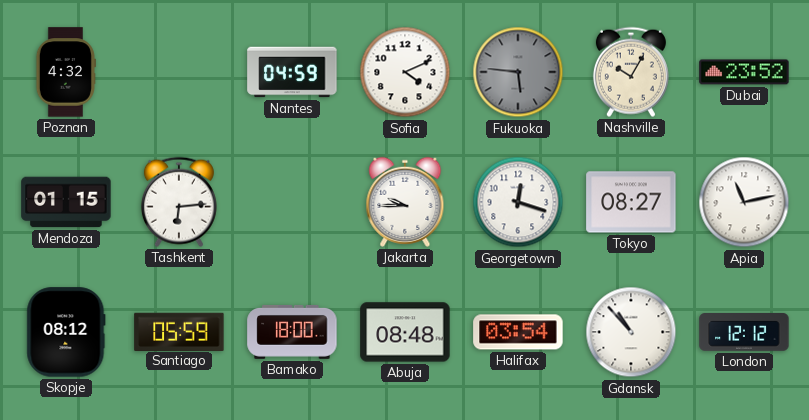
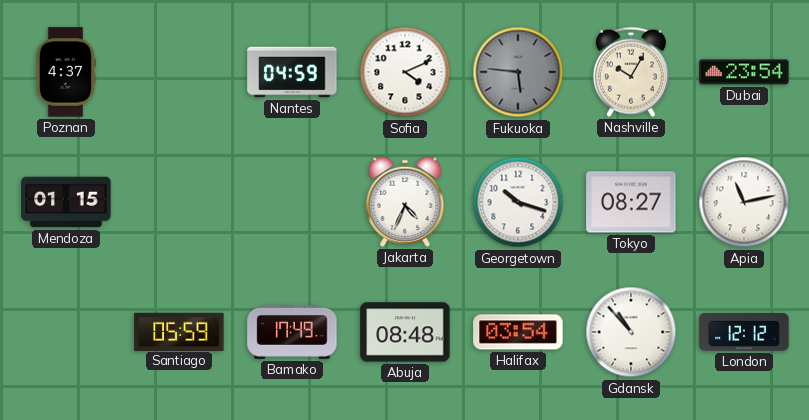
Poznan: 4:32 -> 4:37 (65, 72)
Dubai: 23:52 -> 23:54 (744, 72)
Tashkent: 6:14 -> none (179, 202)
Jakarta: 9:45 -> 4:34 (405, 202)
Georgetown: 12:18 -> 10:18 (518, 202)
Skopje: 08:12 -> none (66, 332)
Bamako: 18:00 -> 17:49 (292, 332)
